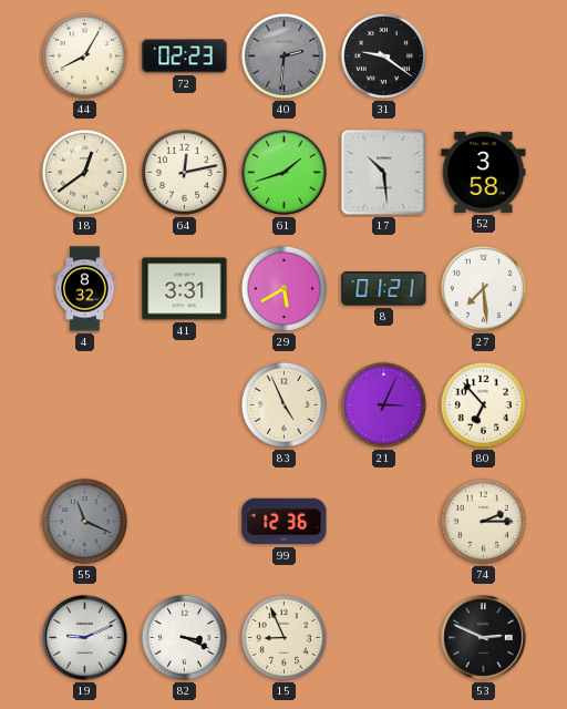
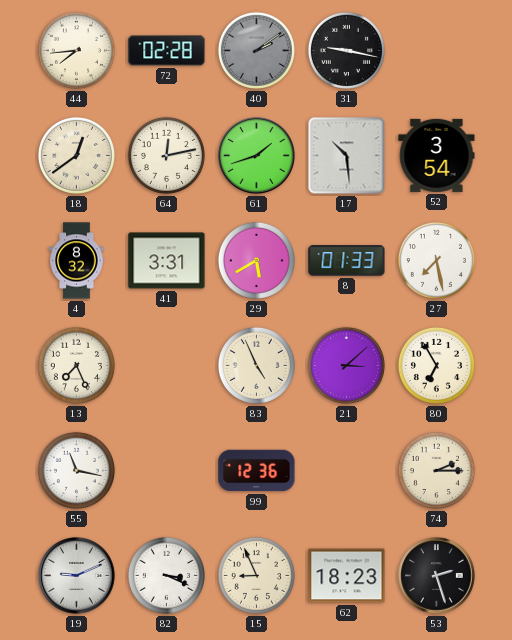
44: 8:05 -> 7:44 (76, 50)
72: 02:23 -> 02:28 (167, 51)
40: 2:31 -> 2:09 (256, 50)
31: 9:21 -> 9:17 (346, 50)
52: 3:58 -> 3:54 (437, 155)
8: 01:21 -> 01:33 (347, 261)
27: 7:29 -> 7:28 (436, 260)
13: none -> 7:26 (76, 365)
21: 3:04 -> 3:08 (346, 365)
80: 6:53 -> 6:55 (436, 365)
55: 11:19 -> 11:17 (76, 470)
55 dial: grey -> white (76, 470)
62: none -> 18:23 (347, 576)
53: 2:49 -> 2:27 (437, 576)
